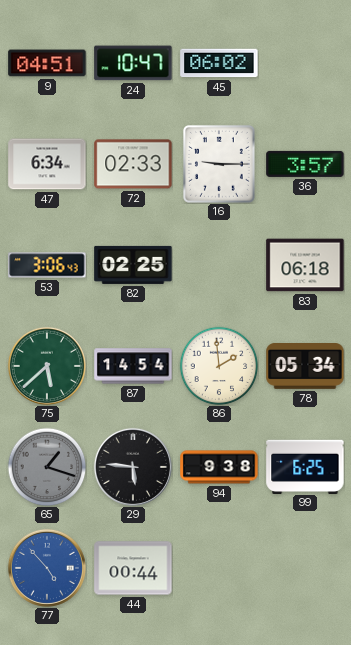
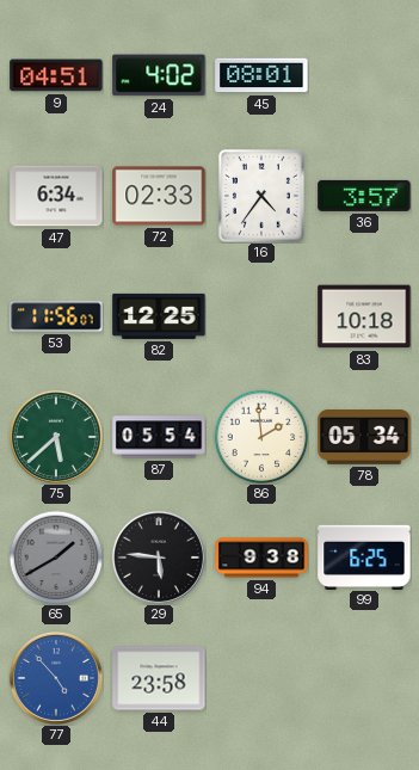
24: 10:47 -> 4:02 (159, 75)
45: 06:02 -> 08:01 (261, 75)
16: 9:15 -> 4:36 (261, 196)
53: 3:06 -> 11:56 (56, 316)
82: 02:25 -> 12:25 (159, 316)
83: 06:18 -> 10:18 (364, 316)
87: 14:54 -> 05:54 (159, 437)
65: 1:18 -> 1:40 (56, 558)
44: 00:44 -> 23:58 (159, 678)
